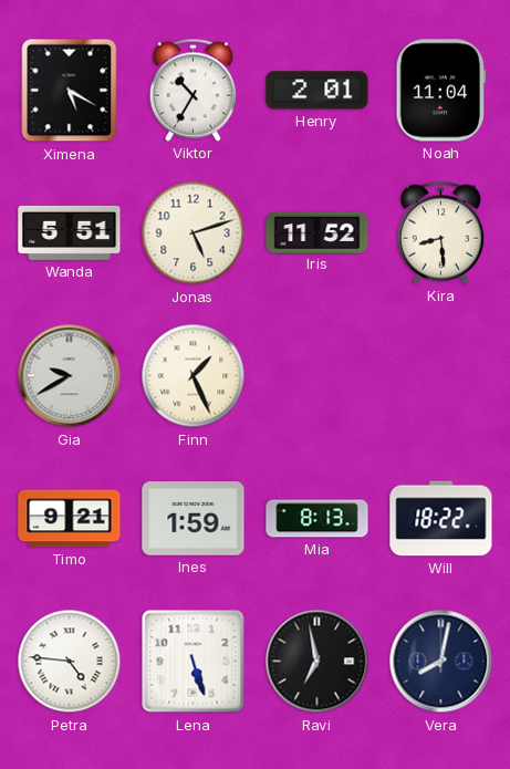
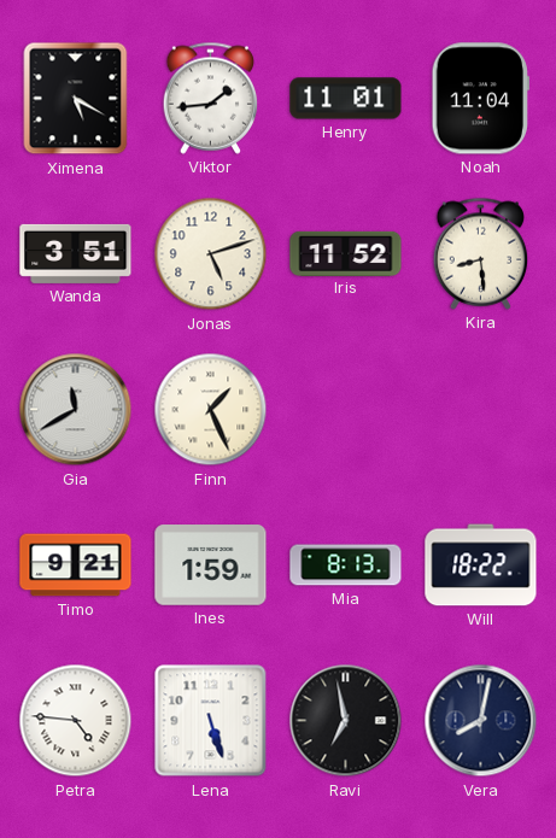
Viktor: 10:35 -> 1:44 (211, 98)
Henry: 2:01 -> 11:01 (346, 99)
Wanda: 5:51 -> 3:51 (76, 253)
Gia: 9:40 -> 11:40 (76, 410)
